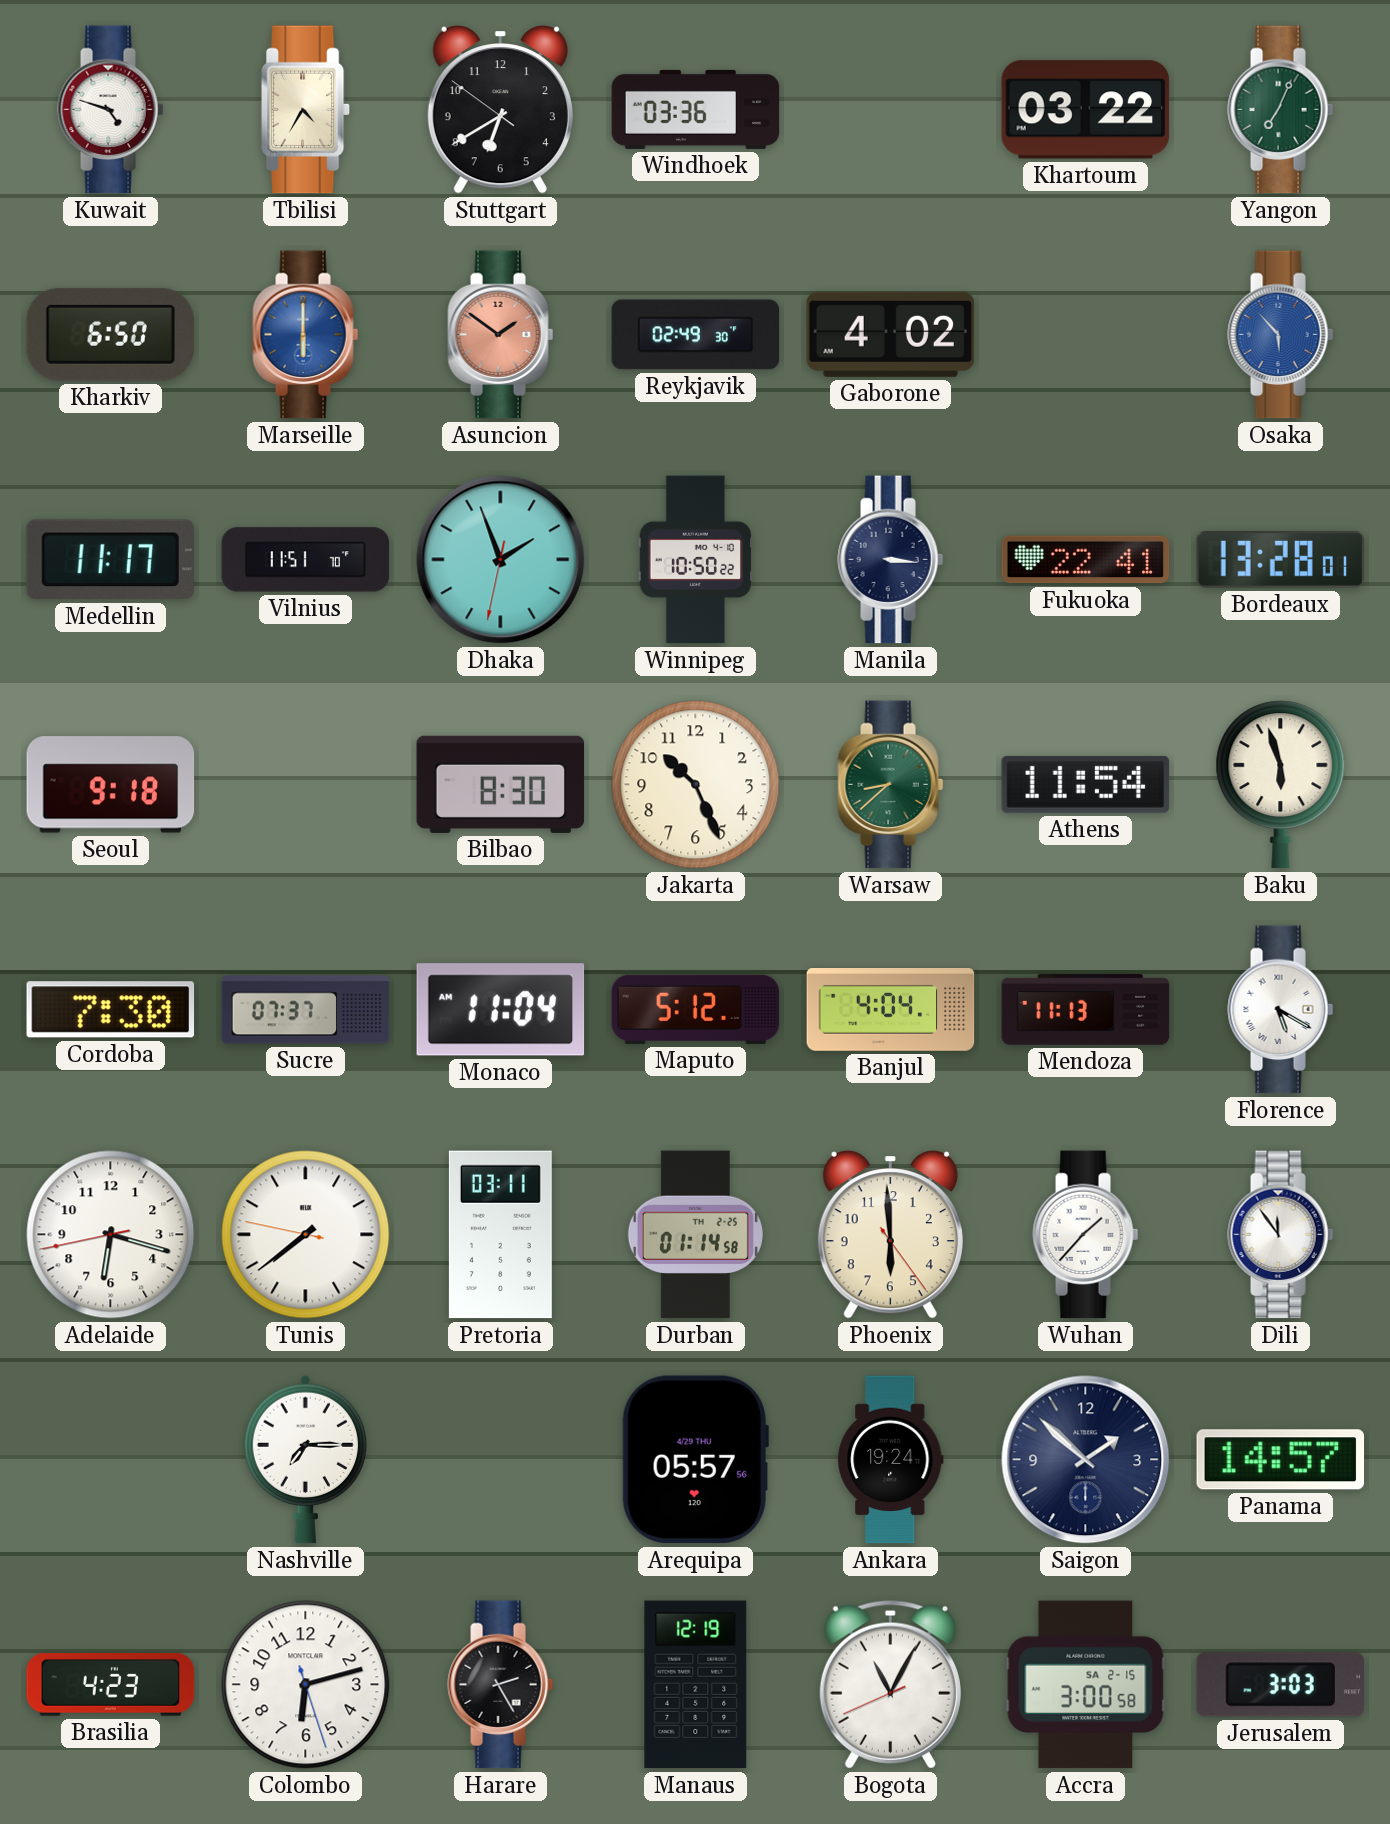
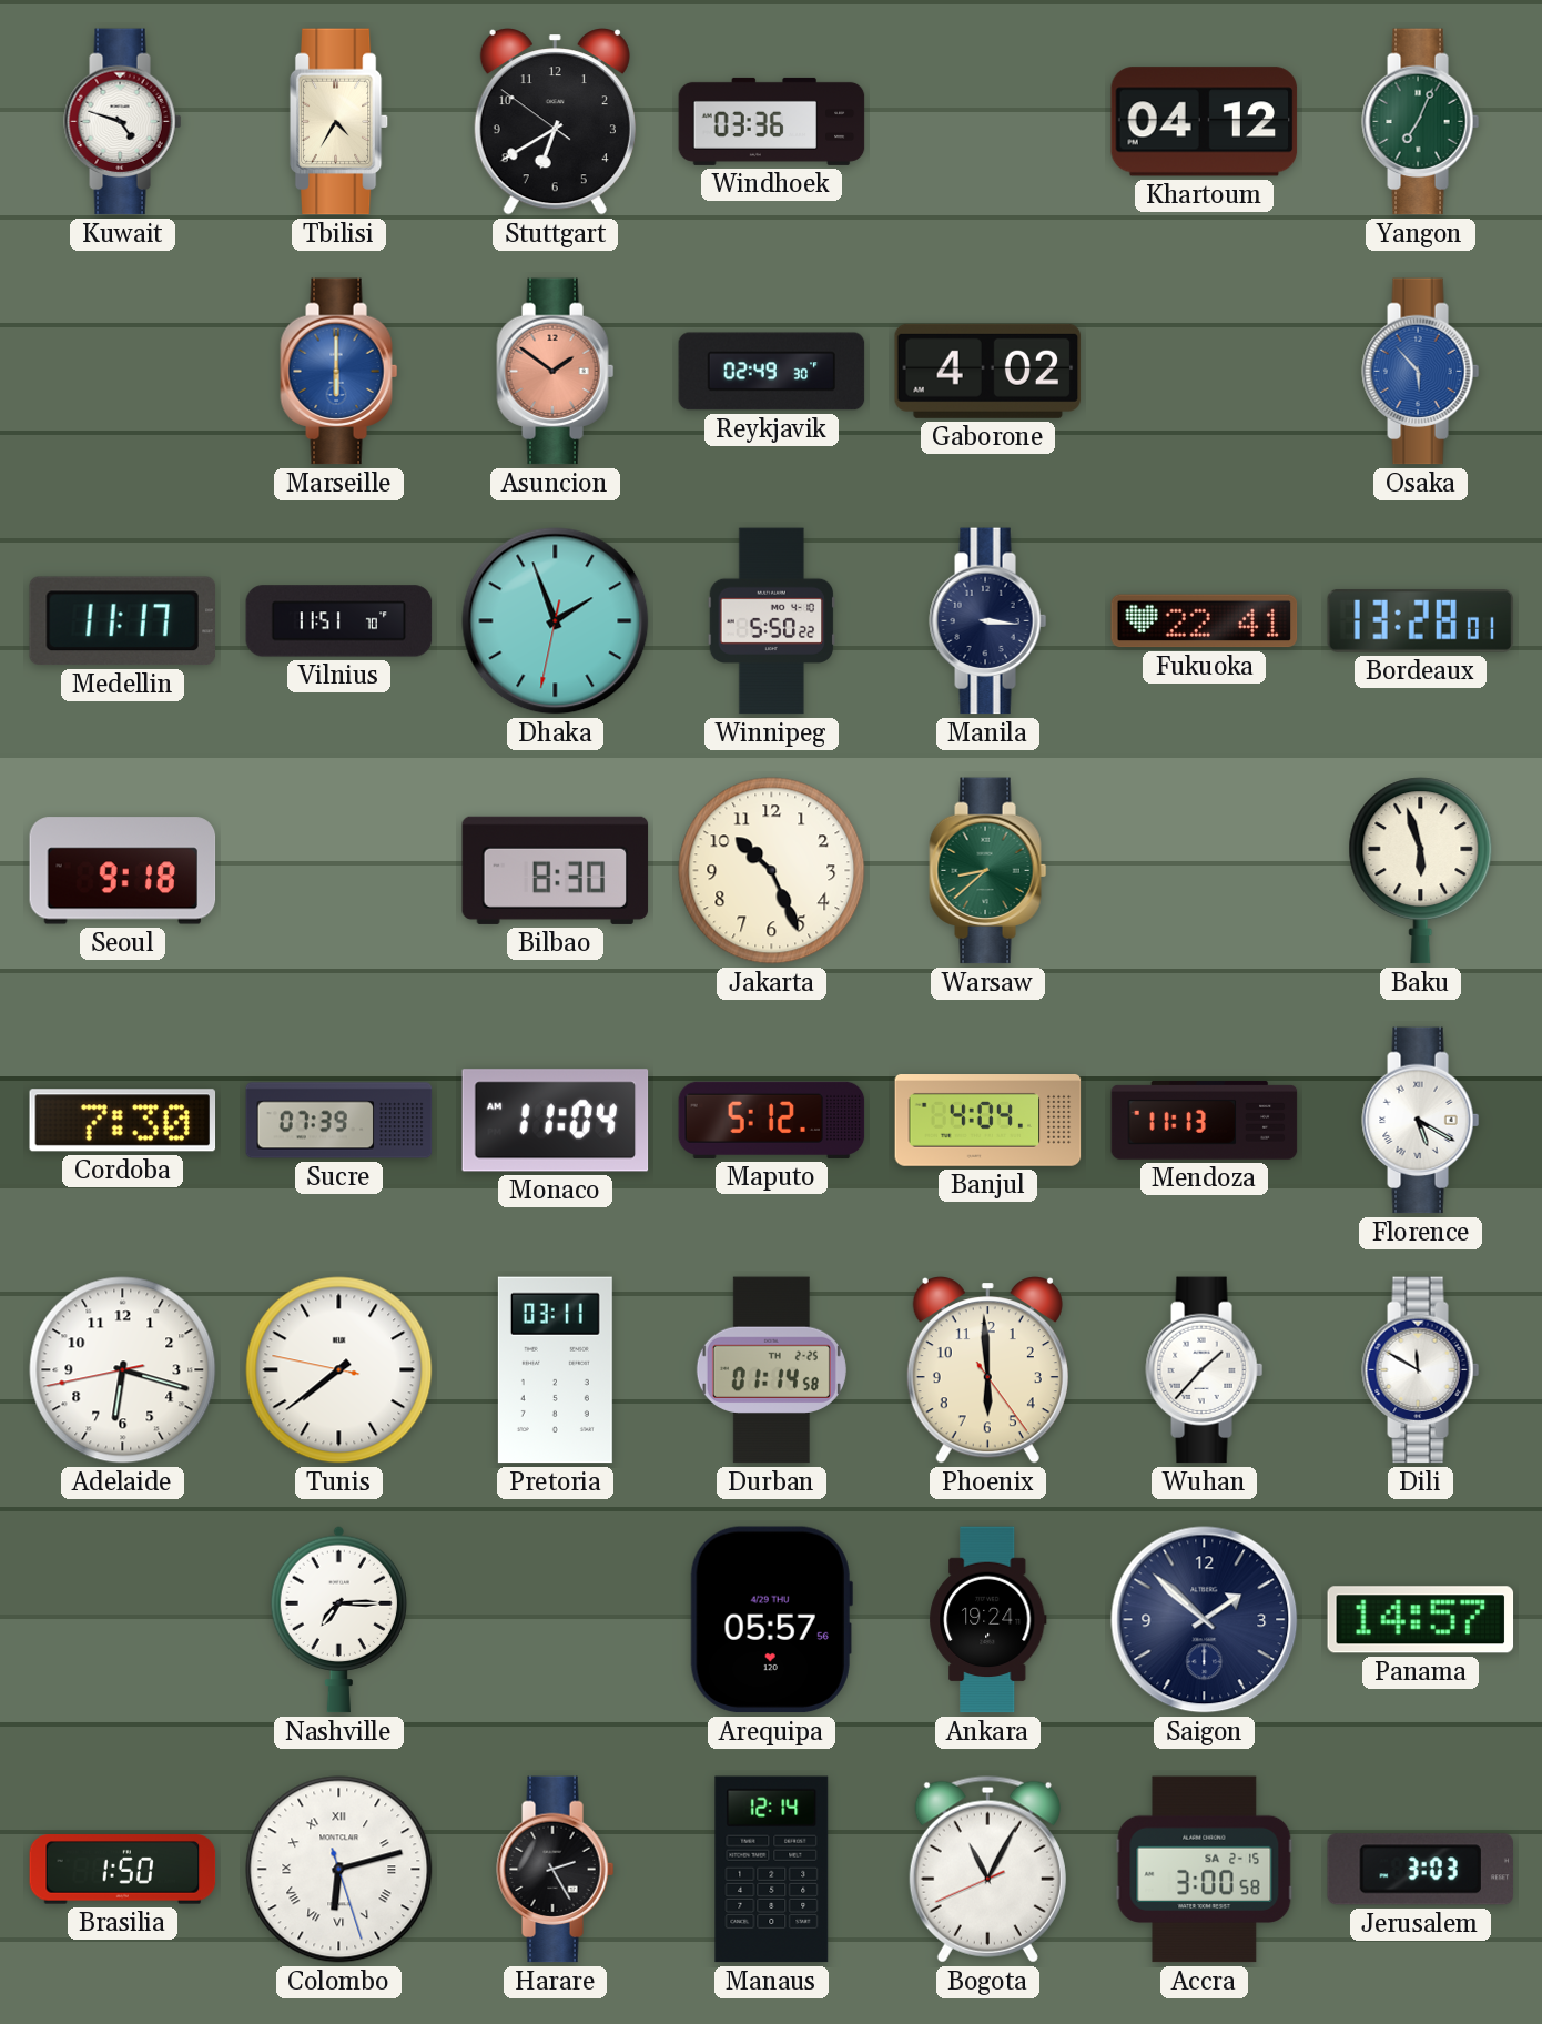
Khartoum: 03:22 -> 04:12 (1205, 122)
Kharkiv: 6:50 -> none (111, 334)
Winnipeg: 10:50 -> 5:50 (772, 621)
Athens: 11:54 -> none (1086, 784)
Sucre: 07:37 -> 07:39 (339, 1121)
Dili: 11:54 -> 11:50 (1421, 1370)
Brasilia: 4:23 -> 1:50 (123, 1870)
Colombo numerals: Arabic -> Roman (339, 1870)
Manaus: 12:19 -> 12:14 (772, 1870)
